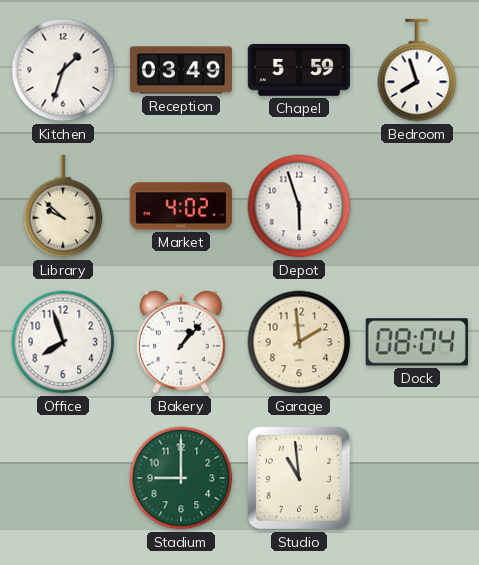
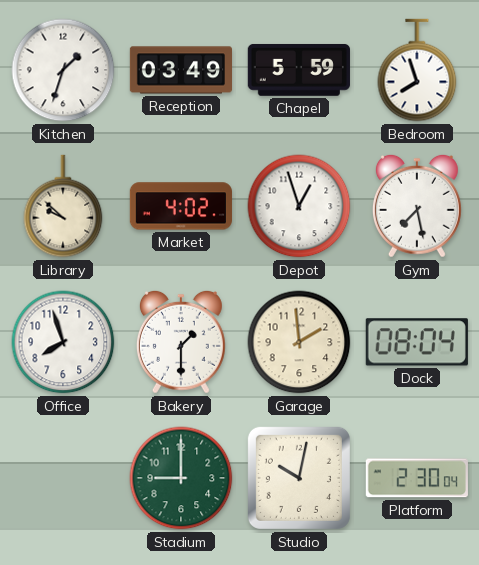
Depot: 5:57 -> 12:57 (299, 206)
Gym: none -> 7:28 (417, 206)
Bakery: 1:07 -> 1:30 (181, 342)
Studio: 10:59 -> 10:02 (299, 478)
Platform: none -> 2:30 (417, 478)
